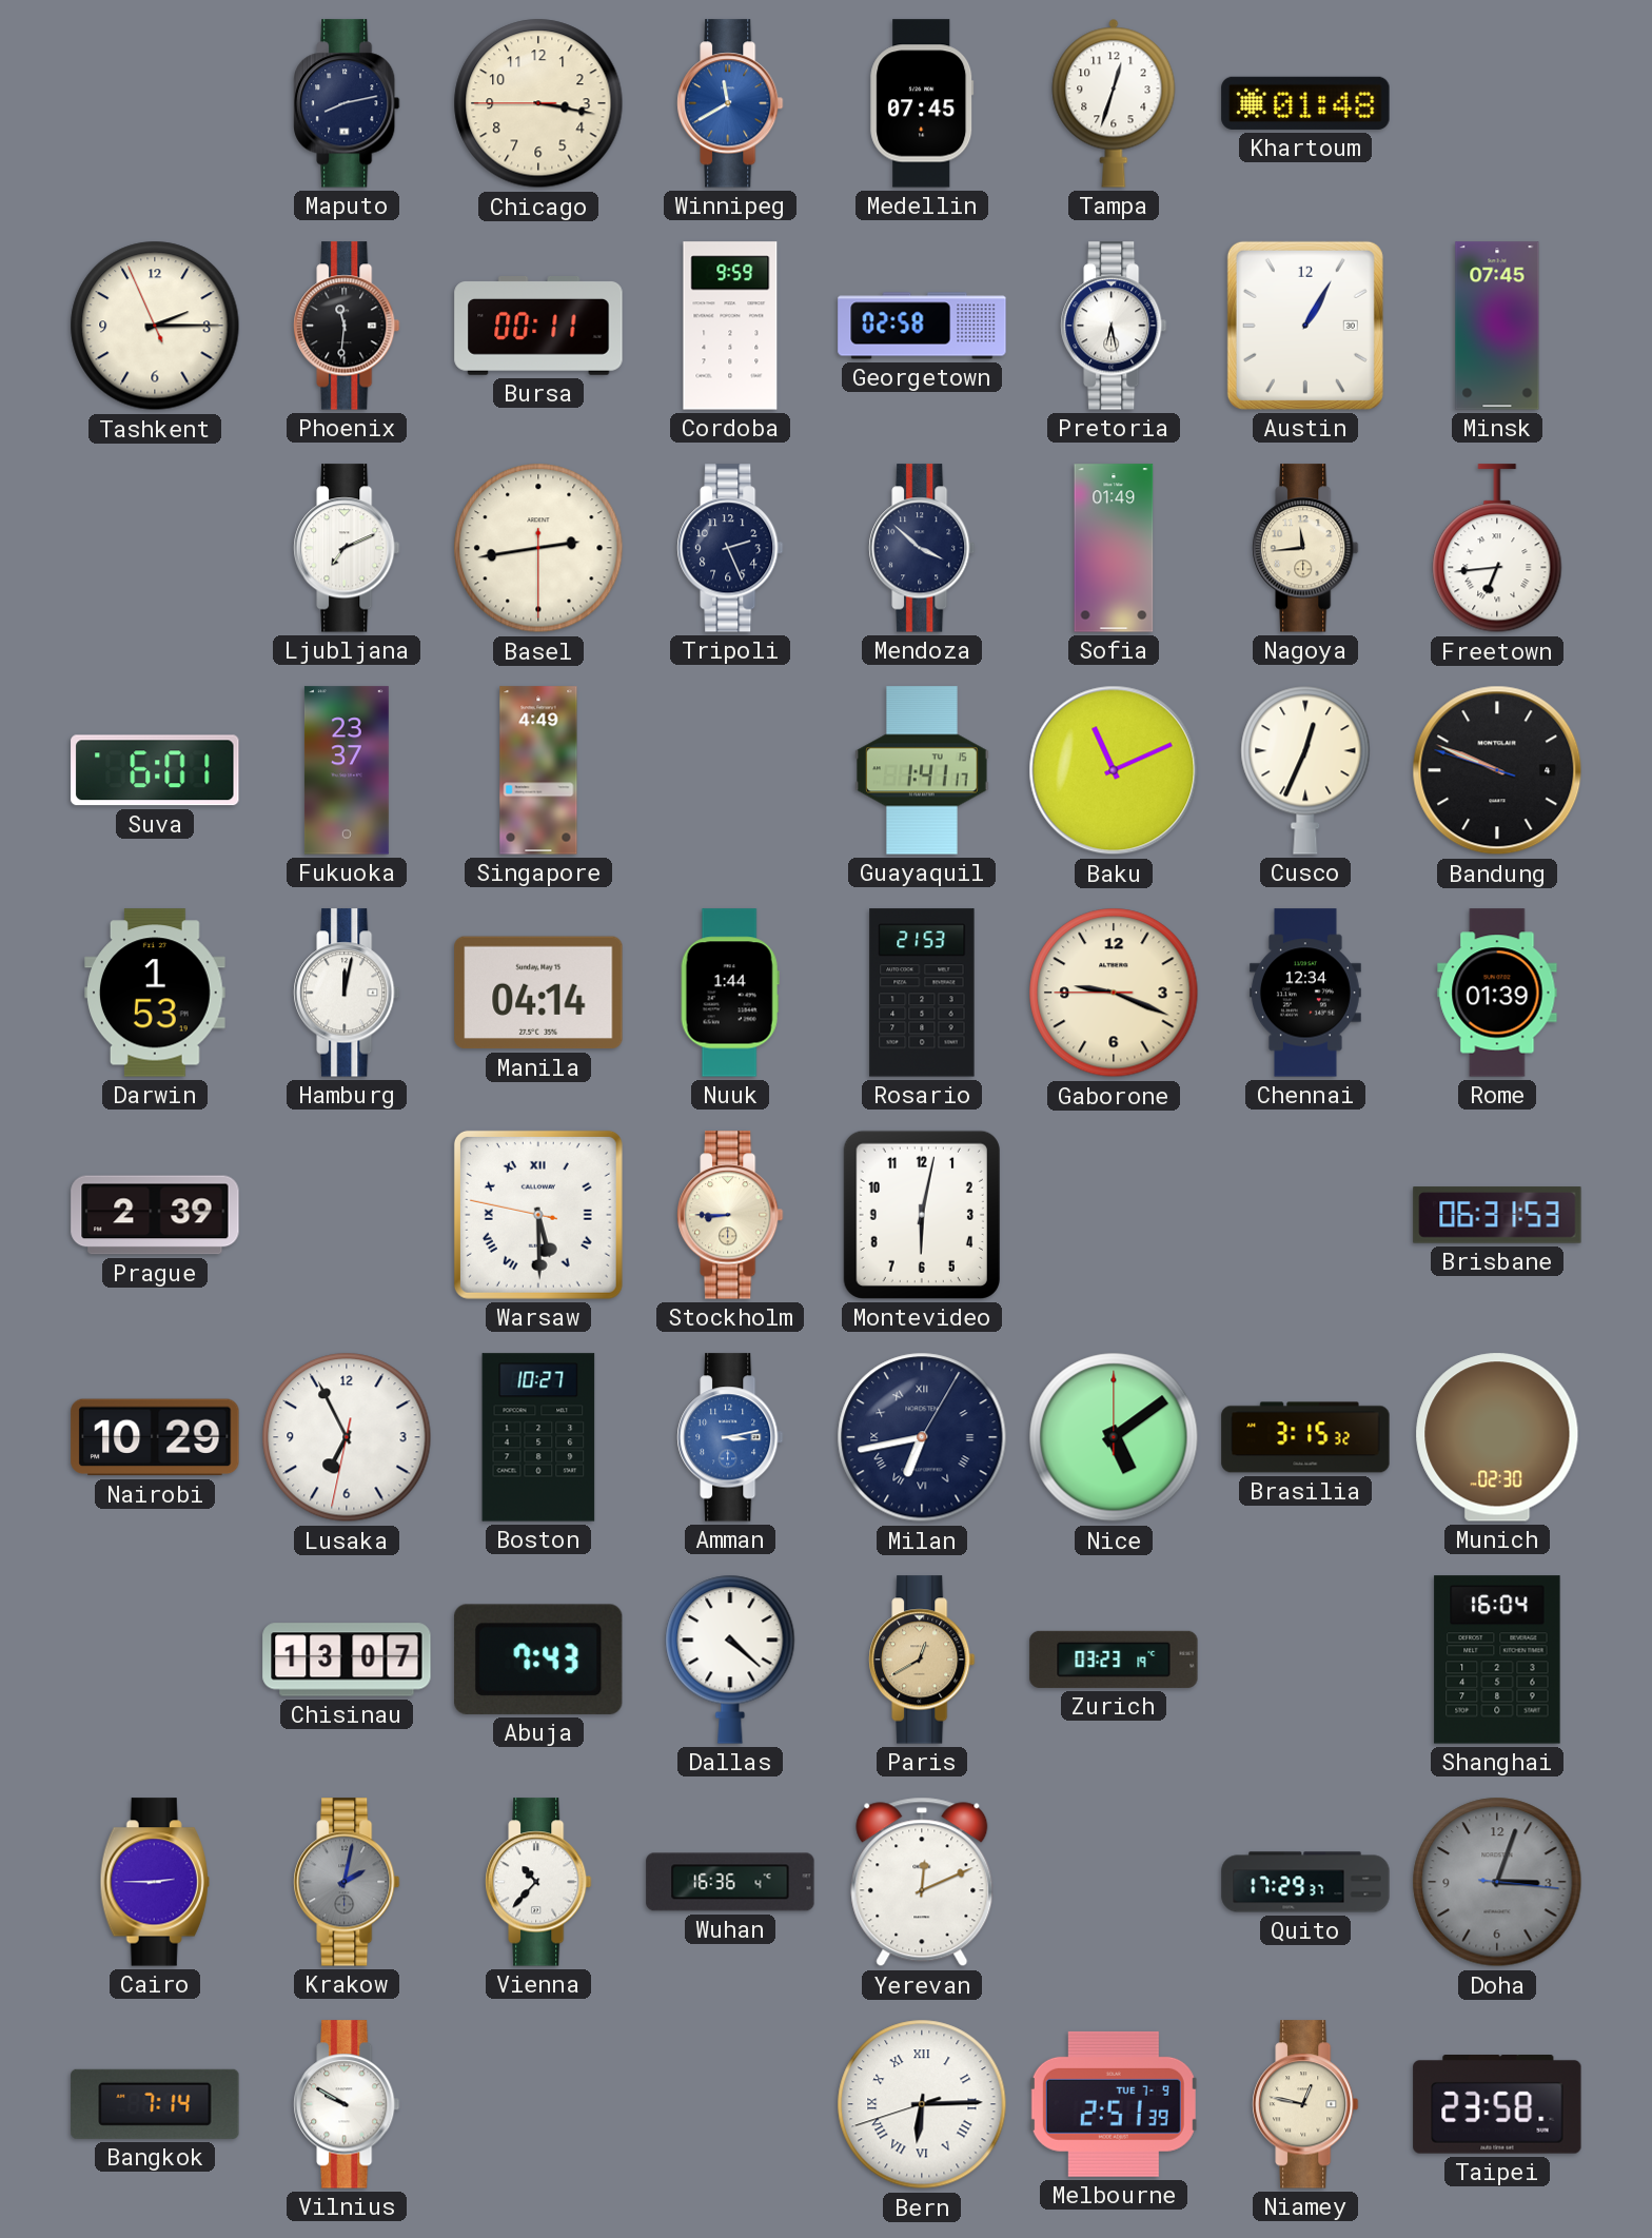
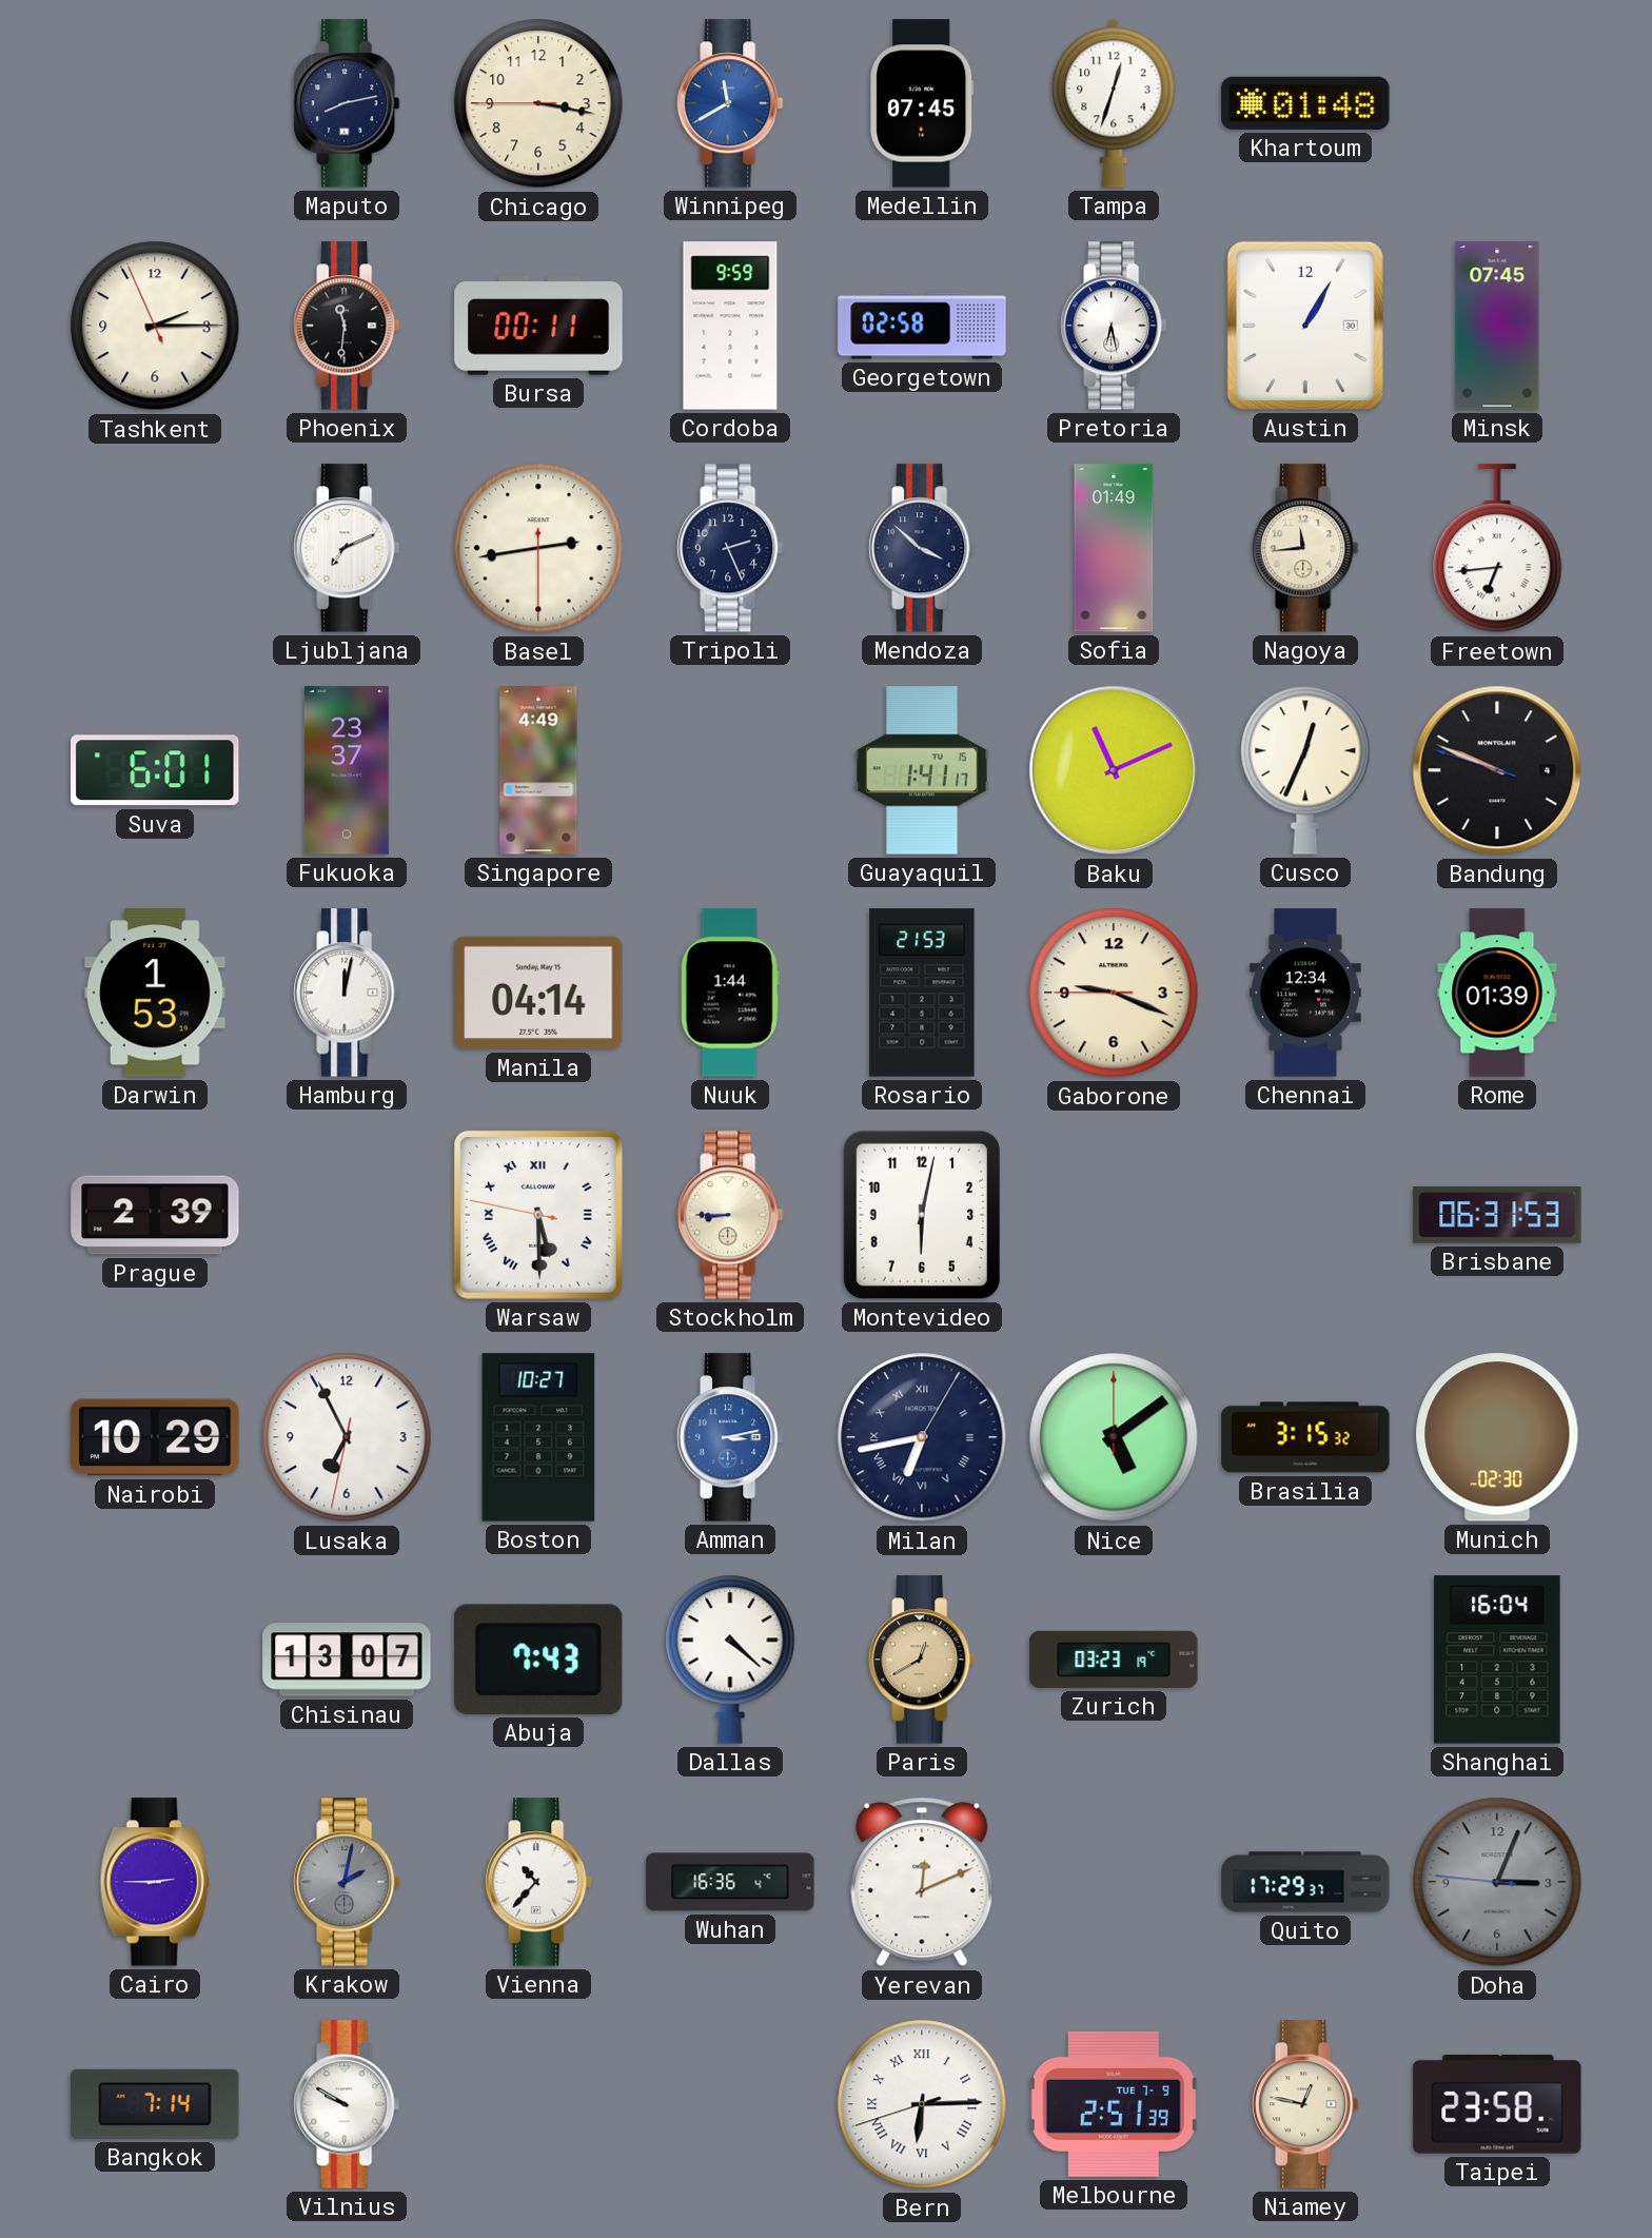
Doha: 3:03:16 -> 3:03:46 (1497, 1882)
